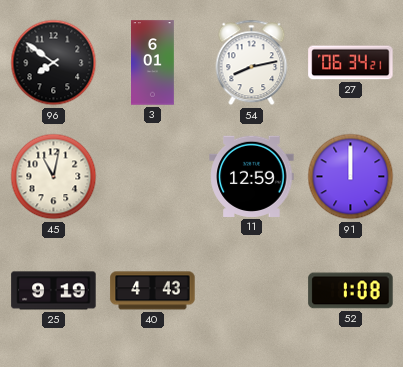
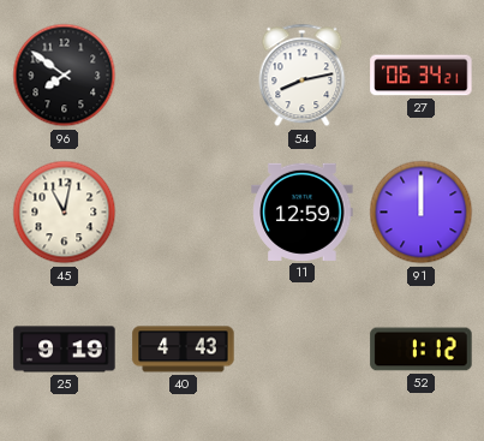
3: 6:01 -> none (153, 63)
52: 1:08 -> 1:12 (422, 350)
